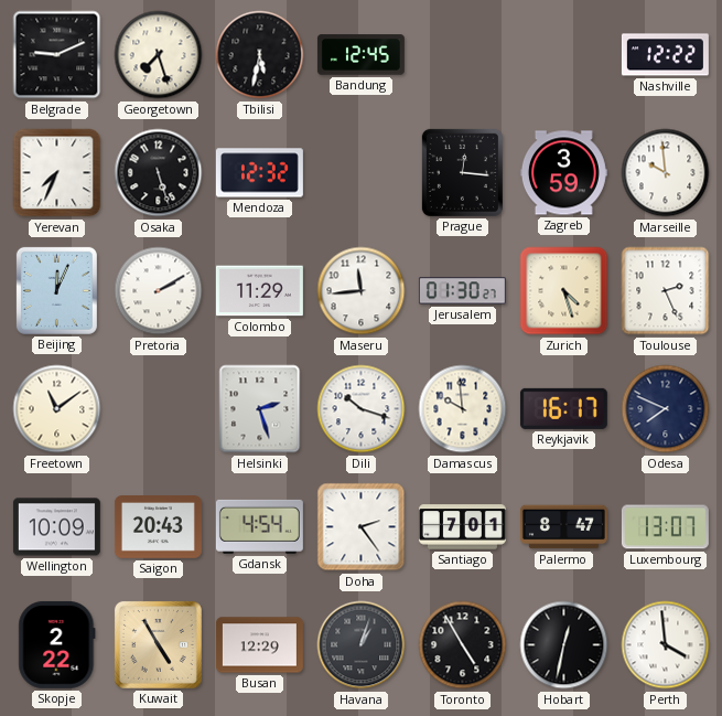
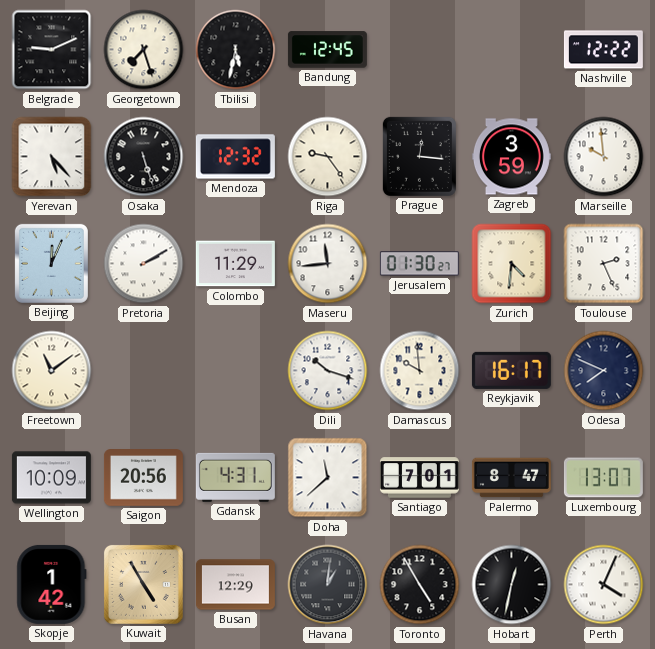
Yerevan: 7:34 -> 5:23 (52, 157)
Riga: none -> 9:24 (328, 157)
Zurich: 4:27 -> 4:31 (512, 264)
Helsinki: 2:27 -> none (260, 409)
Saigon: 20:43 -> 20:56 (143, 478)
Gdansk: 4:54 -> 4:31 (235, 477)
Doha: 2:24 -> 11:38 (328, 478)
Skopje: 2:22 -> 1:42 (52, 584)
Havana: 1:03 -> 1:01 (328, 585)
Perth: 3:59 -> 4:04 (604, 585)
